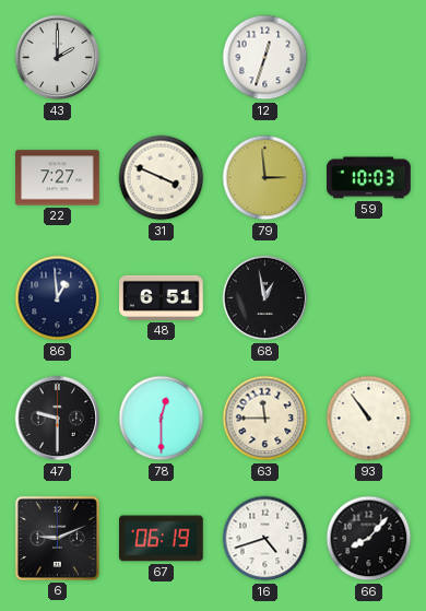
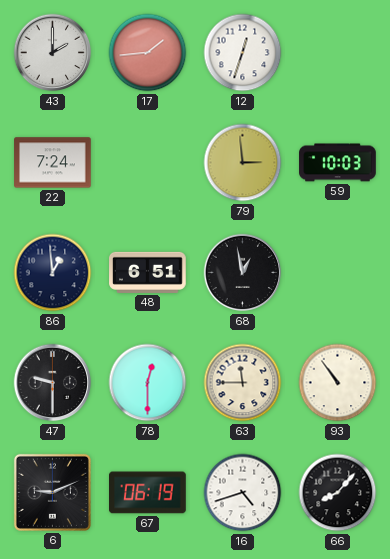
17: none -> 1:44 (148, 53)
22: 7:27 -> 7:24 (53, 163)
31: 3:49 -> none (162, 178)
